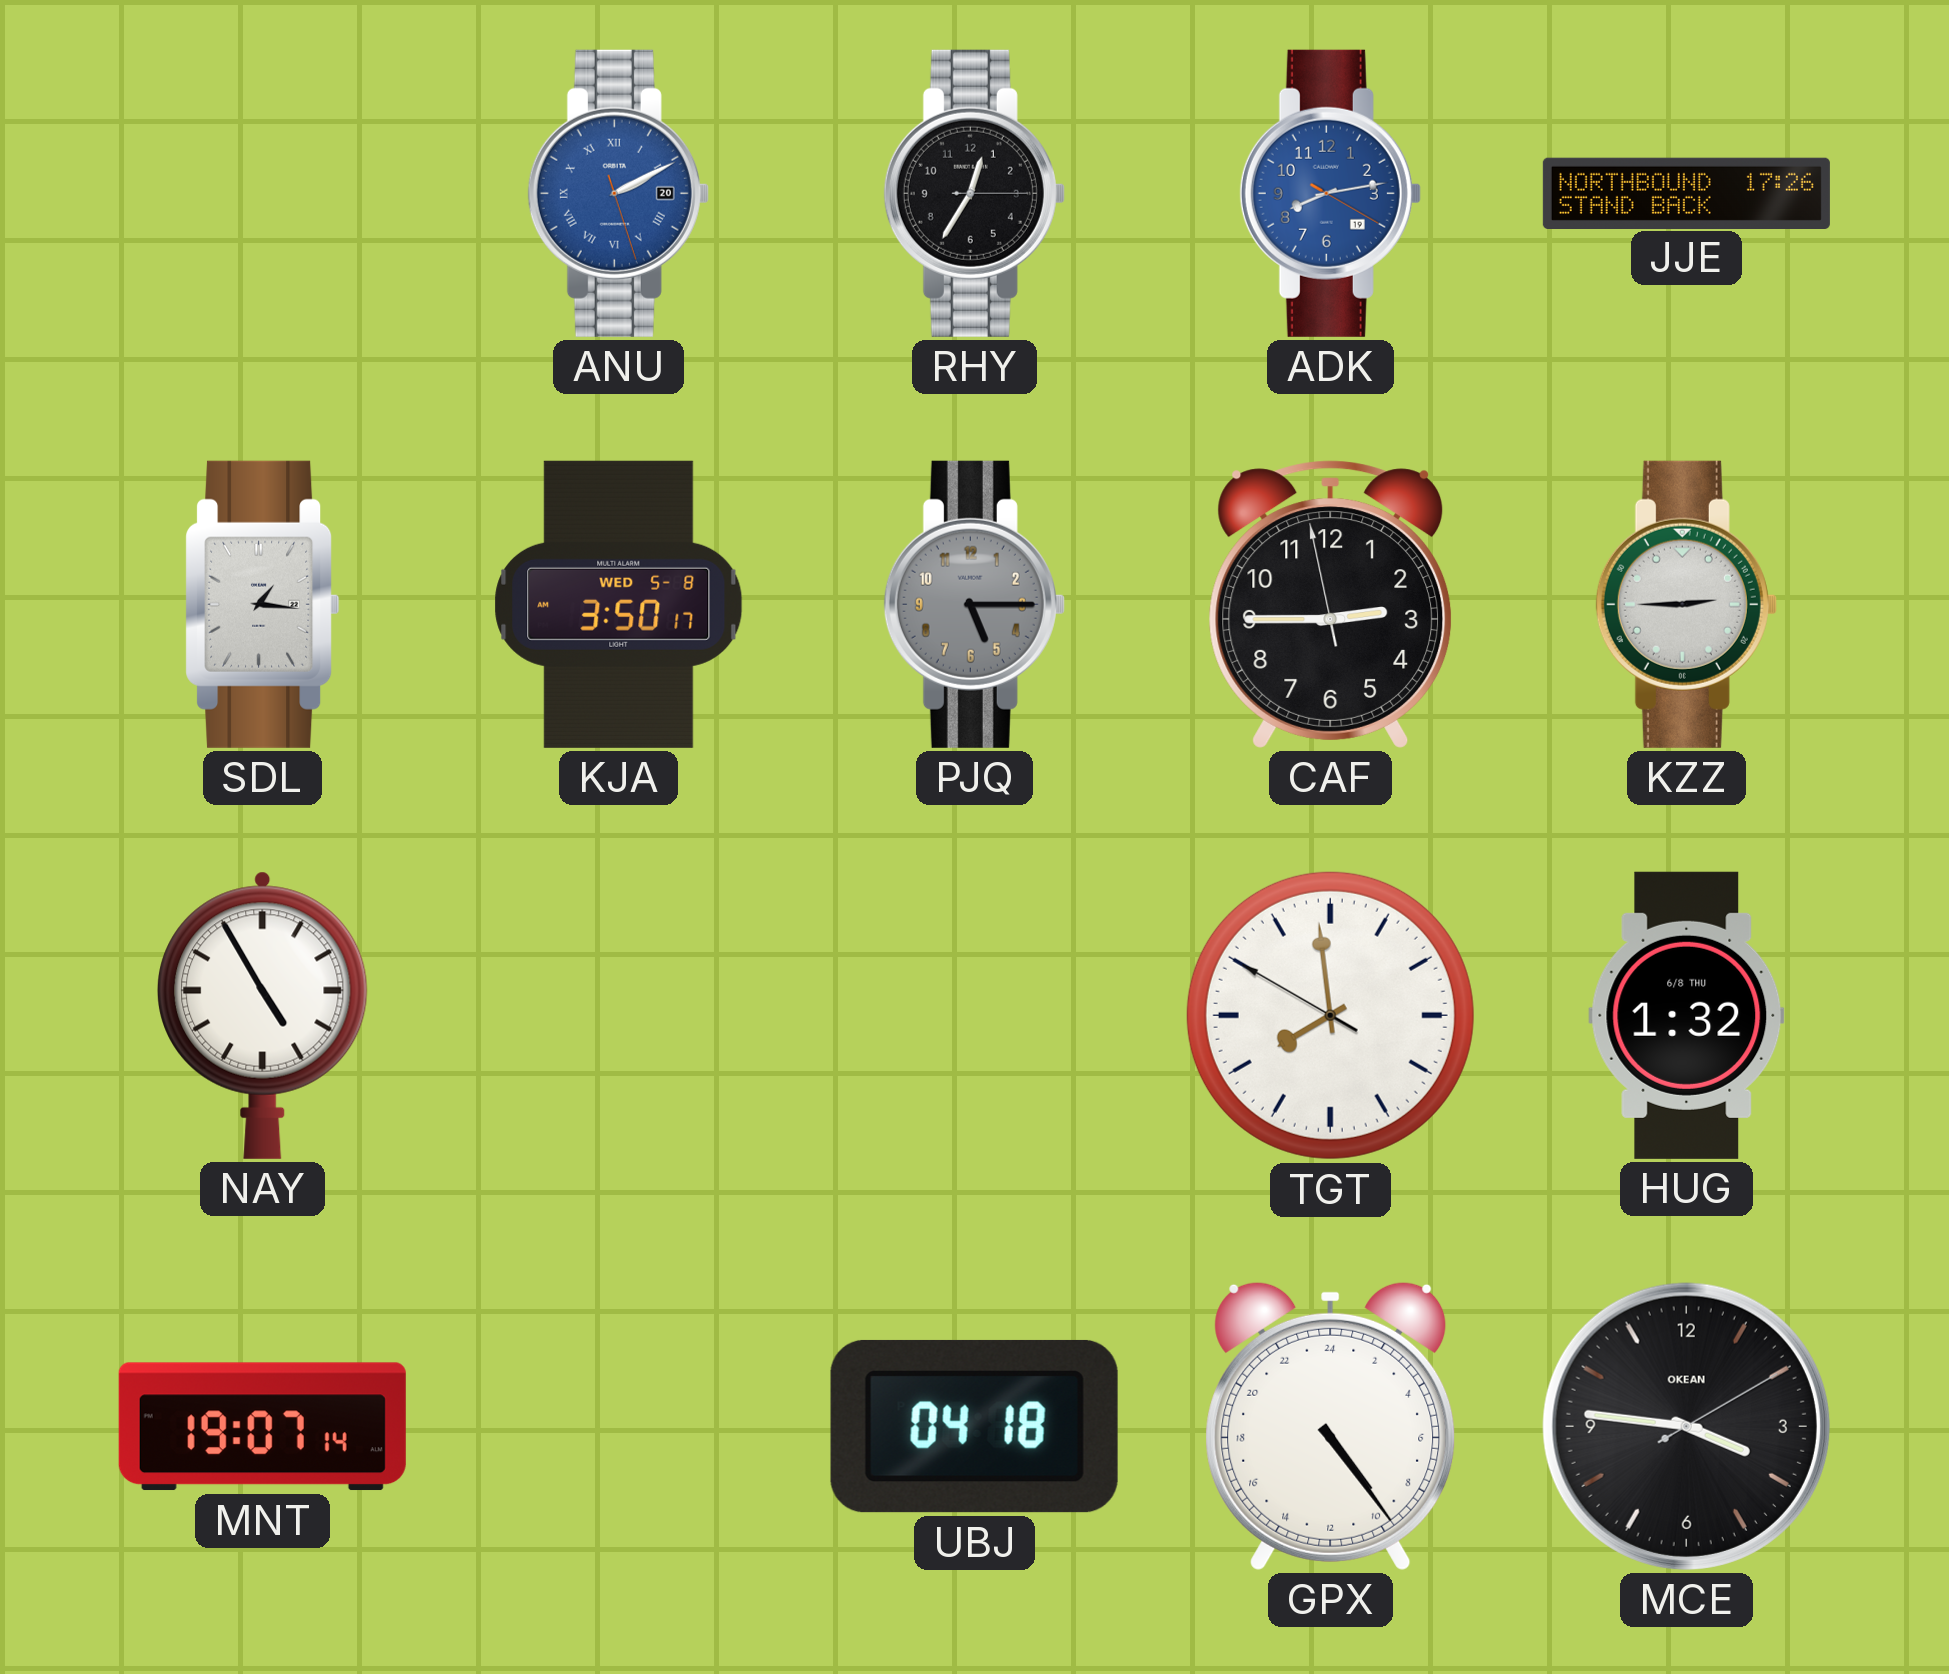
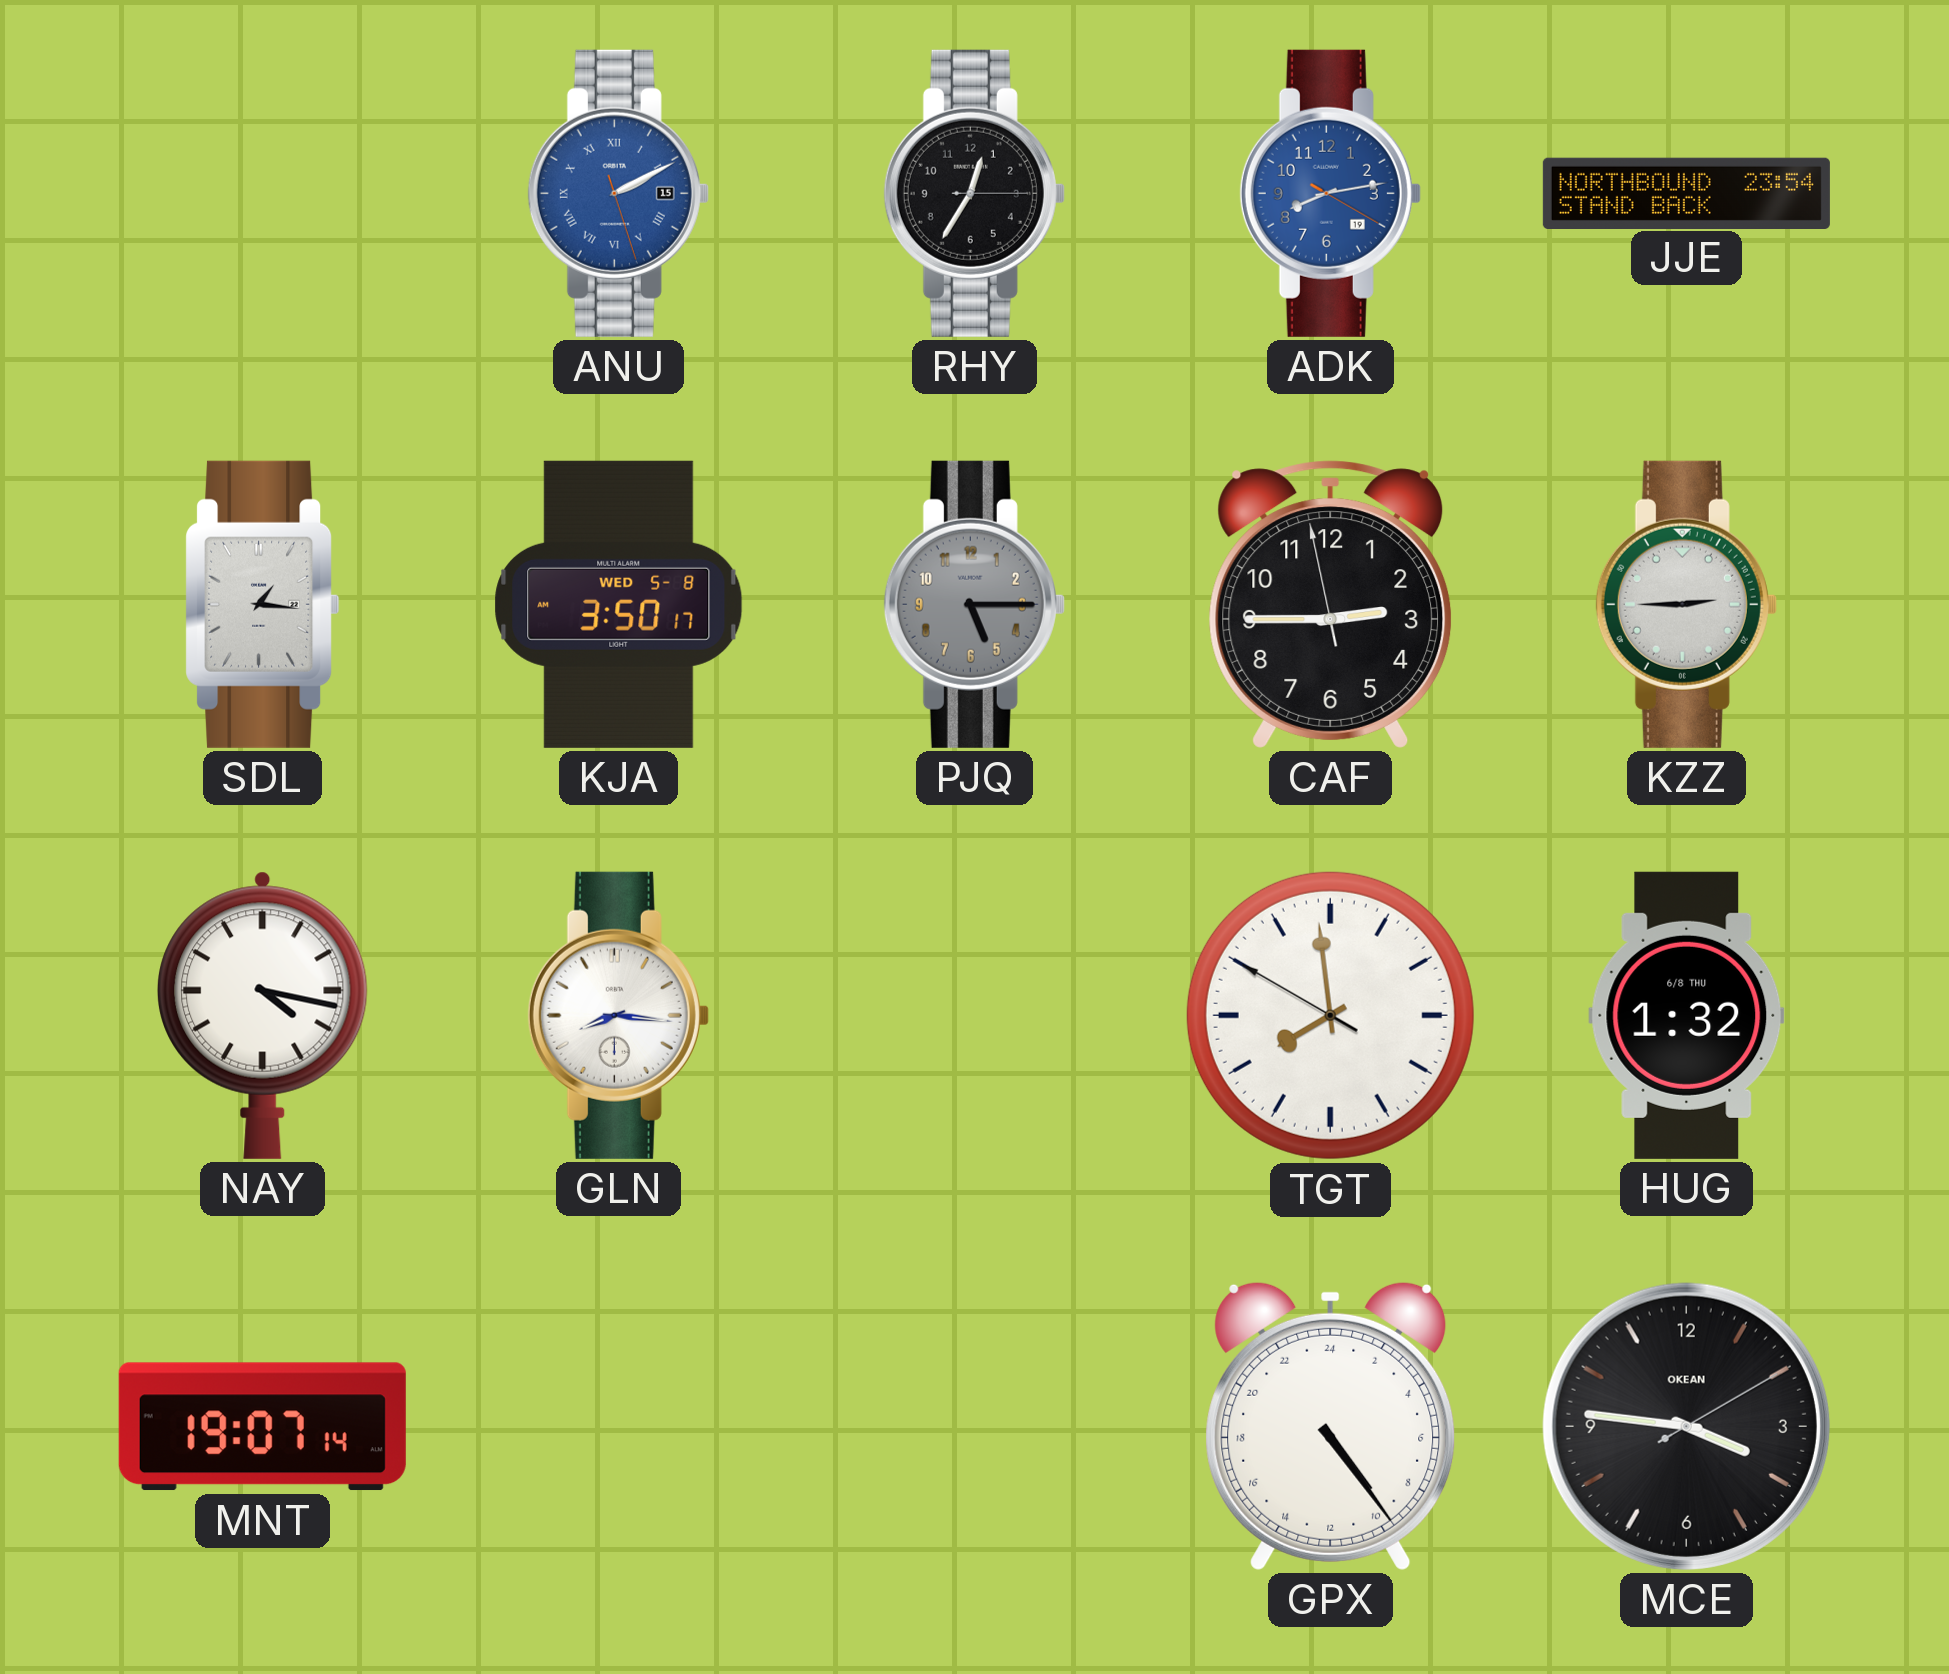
ANU date: 20 -> 15 (618, 193)
JJE: 17:26 -> 23:54 (1686, 193)
NAY: 4:55 -> 4:17 (263, 1015)
GLN: none -> 8:16 (618, 1015)
UBJ: 04:18 -> none (974, 1426)
